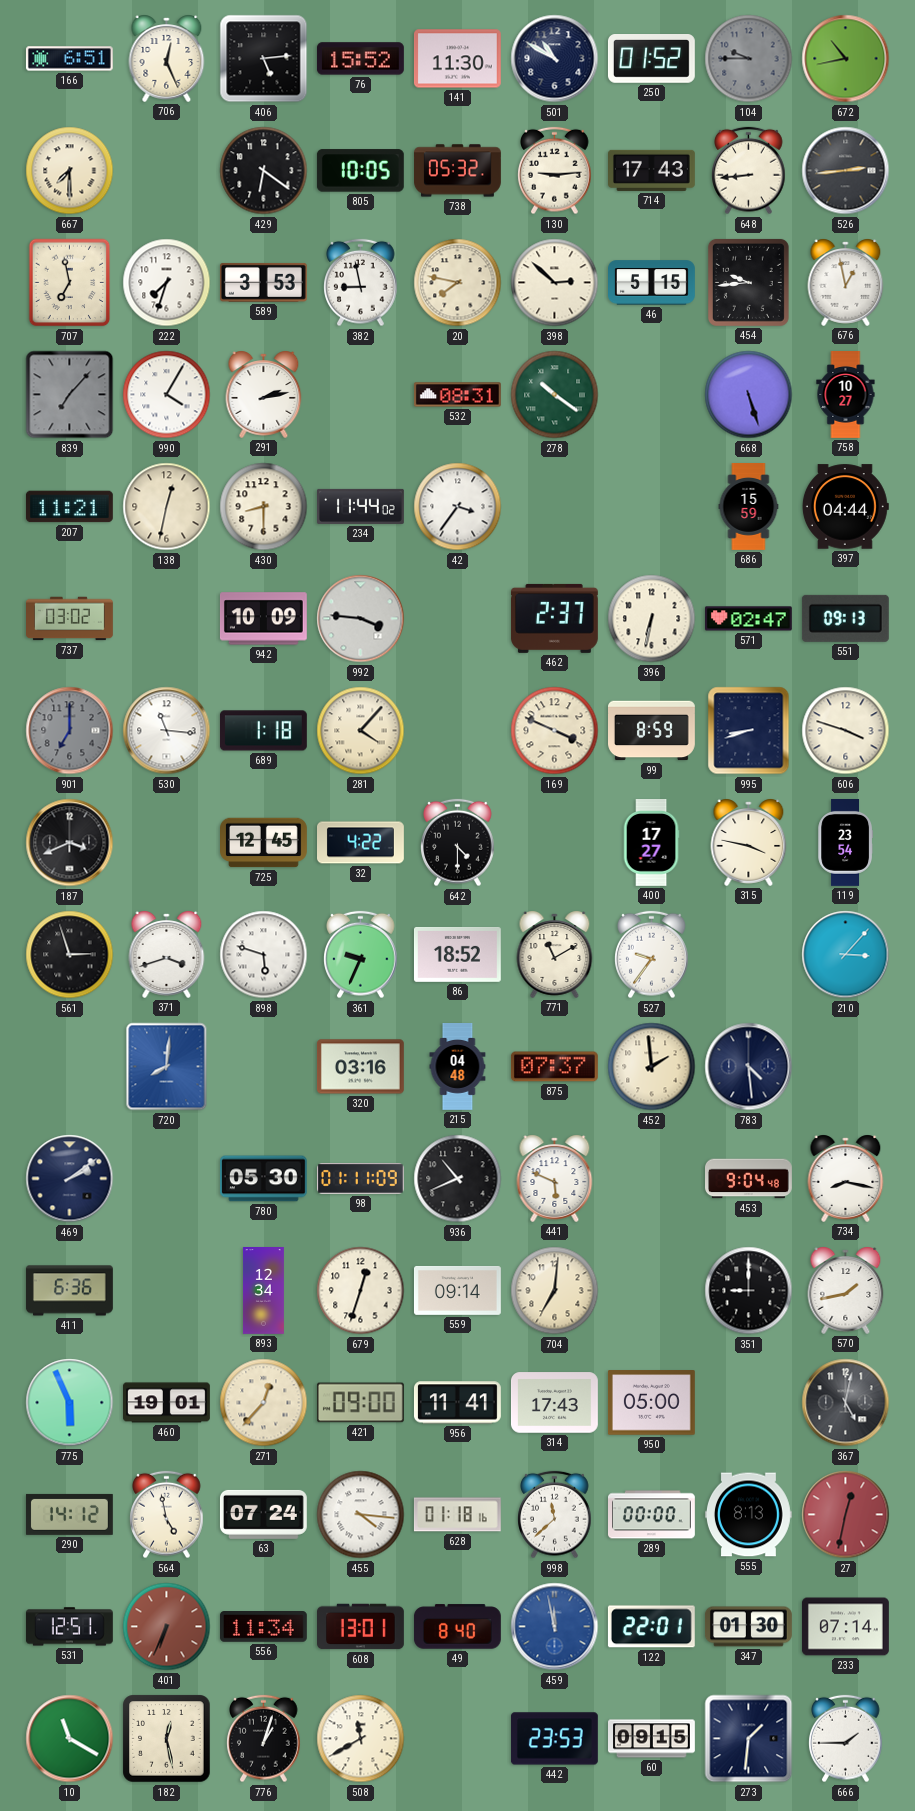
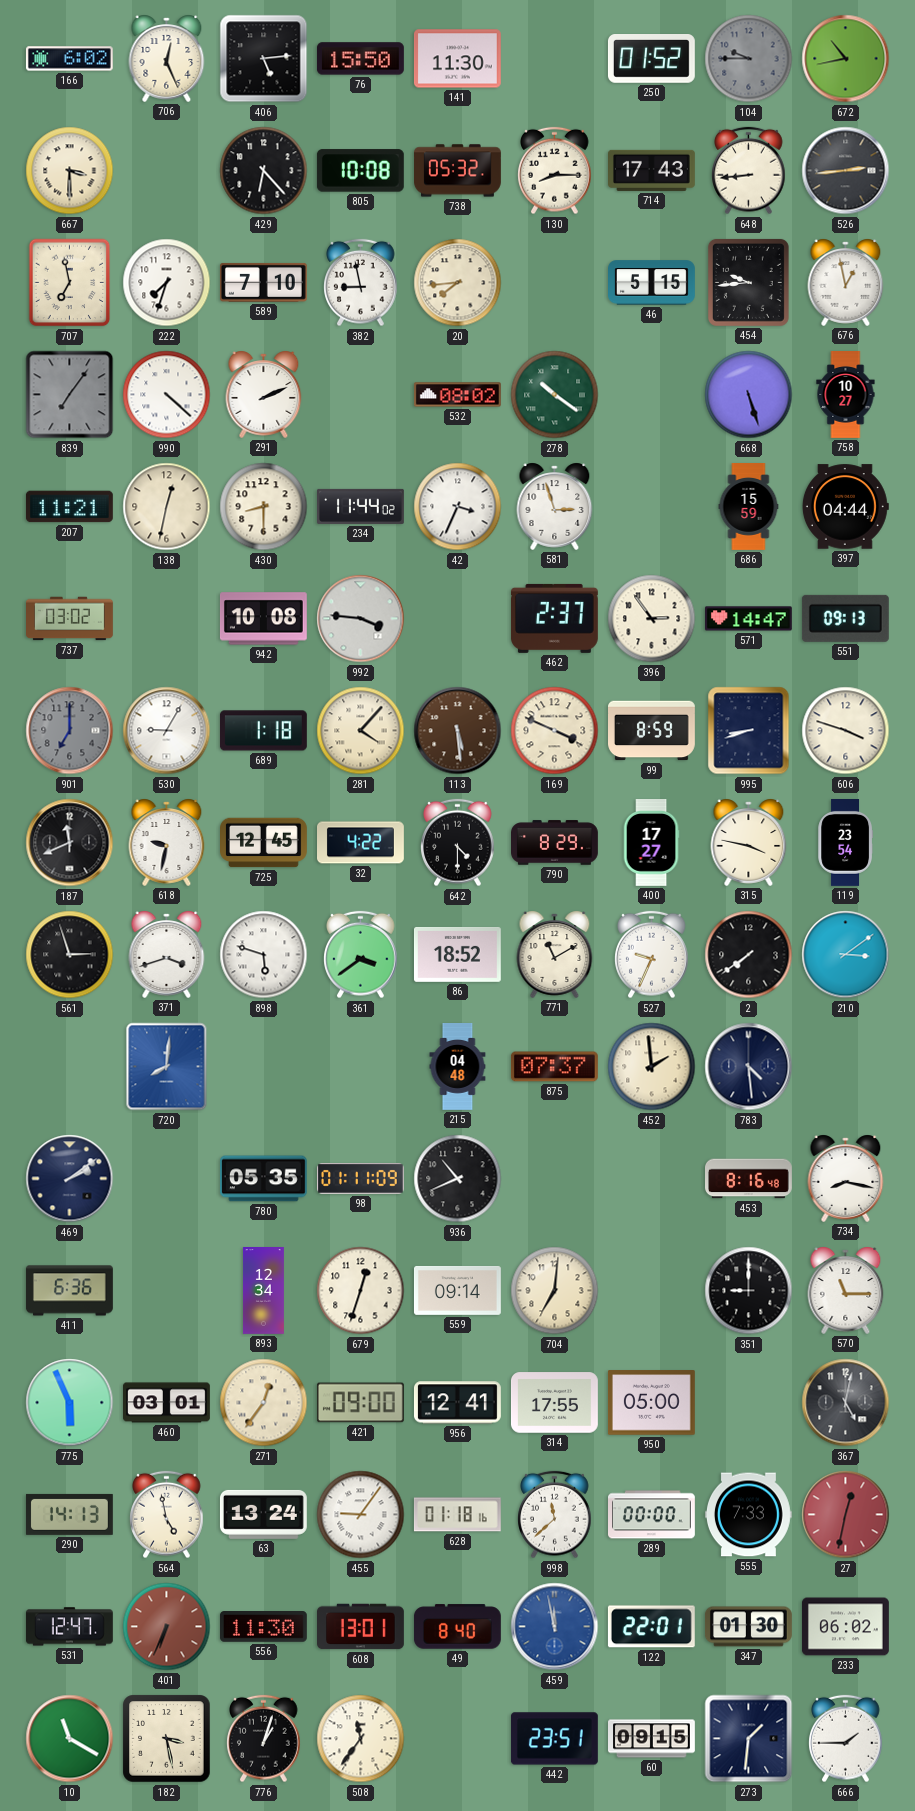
166: 6:51 -> 6:02 (69, 59)
76: 15:52 -> 15:50 (360, 59)
501: 10:50 -> none (555, 59)
667: 7:30 -> 3:30 (70, 171)
429: 6:21 -> 6:23 (264, 171)
805: 10:05 -> 10:08 (360, 171)
130: 9:14 -> 8:15 (555, 171)
589: 3:53 -> 7:10 (263, 282)
20: 7:47 -> 7:44 (458, 283)
398: 2:52 -> none (555, 283)
839: 7:07 -> 7:06 (70, 395)
990: 4:05 -> 4:22 (167, 395)
291: 2:13 -> 2:11 (264, 394)
532: 08:31 -> 08:02 (457, 395)
42: 3:36 -> 3:34 (458, 507)
581: none -> 2:57 (555, 506)
942: 10:09 -> 10:08 (263, 619)
396: 6:32 -> 2:54 (652, 619)
571: 02:47 -> 14:47 (748, 619)
530: 11:16 -> 9:05 (167, 731)
113: none -> 5:29 (458, 731)
187: 3:41 -> 11:41 (70, 843)
618: none -> 9:32 (167, 842)
790: none -> 8:29 (555, 843)
361: 9:34 -> 3:39 (361, 955)
527: 9:36 -> 9:34 (652, 955)
2: none -> 7:39 (749, 955)
210: 3:07 -> 3:09 (846, 955)
320: 03:16 -> none (360, 1067)
780: 05:30 -> 05:35 (263, 1179)
441: 5:49 -> none (555, 1178)
453: 9:04 -> 8:16 (749, 1179)
570: 1:43 -> 11:15 (846, 1290)
460: 19:01 -> 03:01 (167, 1403)
271: 12:37 -> 12:36 (264, 1403)
956: 11:41 -> 12:41 (457, 1403)
314: 17:43 -> 17:55 (555, 1403)
290: 14:12 -> 14:13 (69, 1514)
63: 07:24 -> 13:24 (263, 1514)
455: 4:16 -> 9:06 (361, 1515)
555: 8:13 -> 7:33 (748, 1515)
531: 12:51 -> 12:47 (69, 1627)
556: 11:34 -> 11:30 (263, 1627)
233: 07:14 -> 06:02 (846, 1627)
182: 12:28 -> 3:28 (167, 1739)
508: 11:40 -> 11:36 (361, 1739)
442: 23:53 -> 23:51 (554, 1739)
